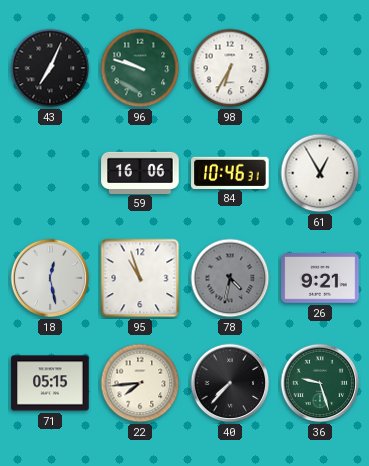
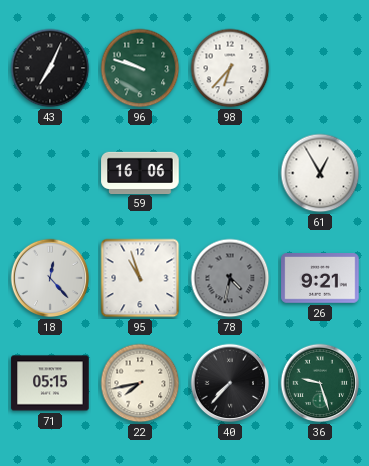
98: 6:35 -> 6:37 (230, 68)
84: 10:46 -> none (230, 172)
18: 12:28 -> 12:23 (50, 278)
22: 7:44 -> 7:43 (140, 383)
